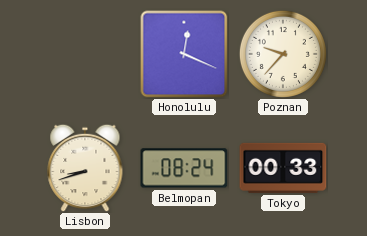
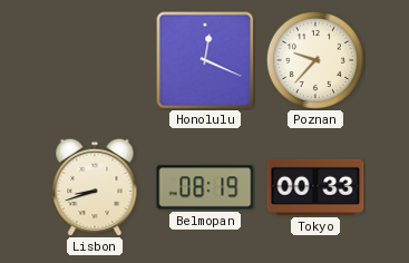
Belmopan: 08:24 -> 08:19 (205, 187)
